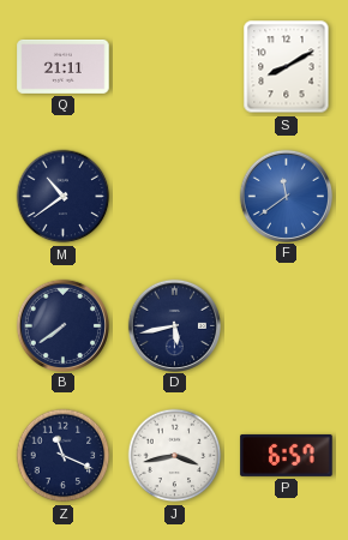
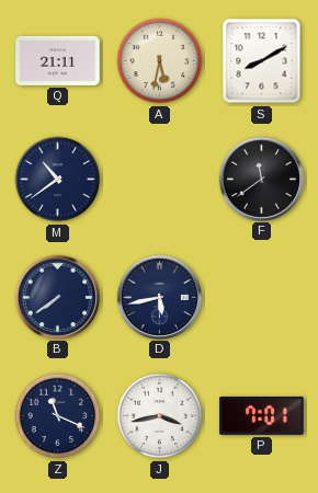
A: none -> 5:32 (160, 61)
F dial: blue -> black (261, 179)
P: 6:57 -> 7:01 (262, 415)
